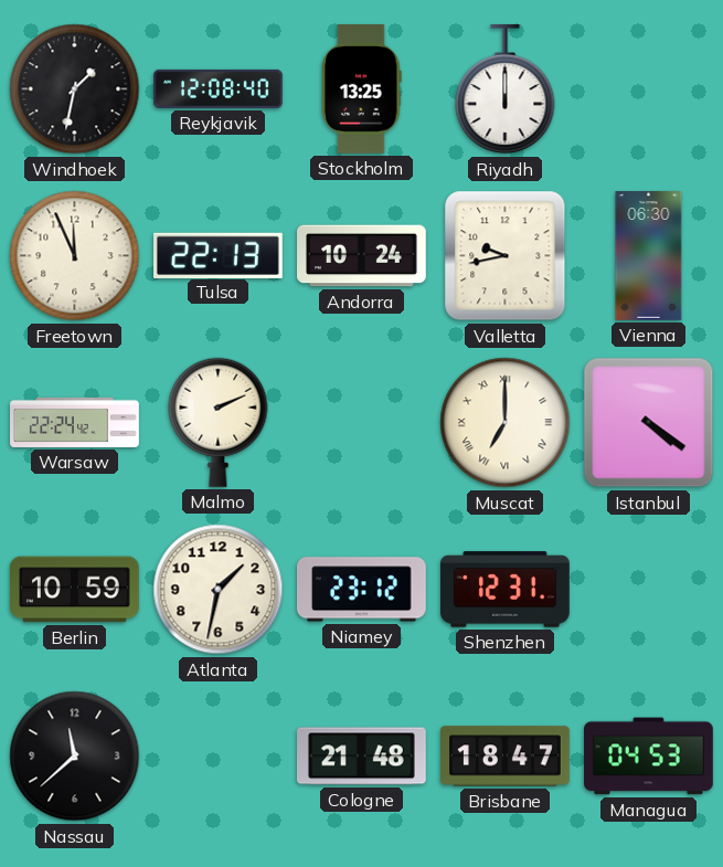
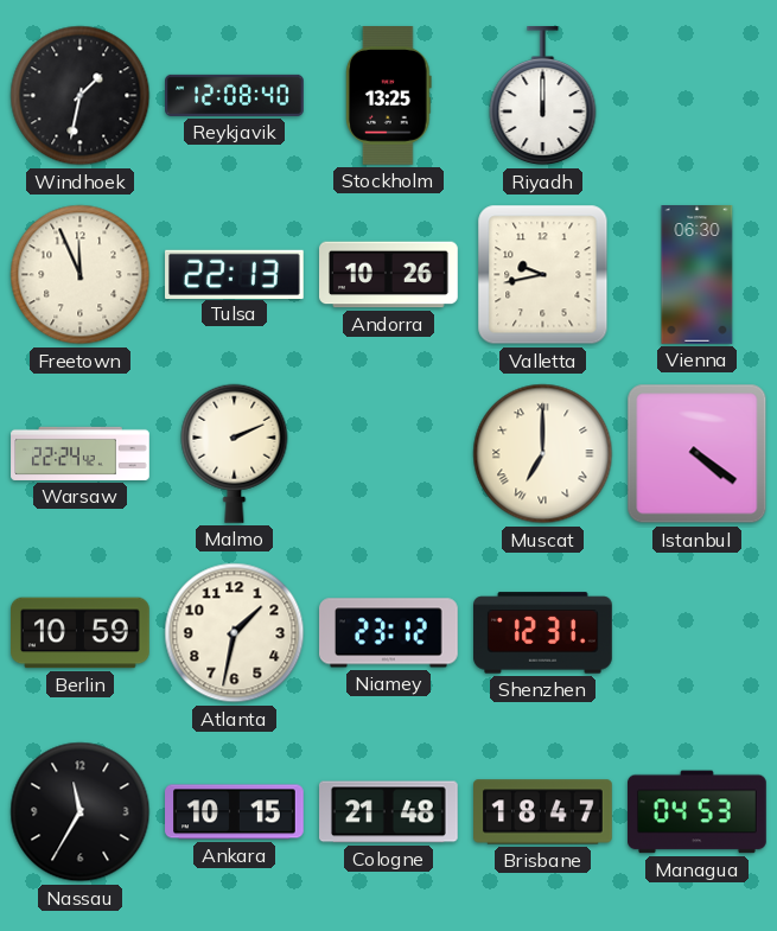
Andorra: 10:24 -> 10:26 (389, 275)
Nassau: 11:38 -> 11:35 (81, 812)
Ankara: none -> 10:15 (235, 812)
